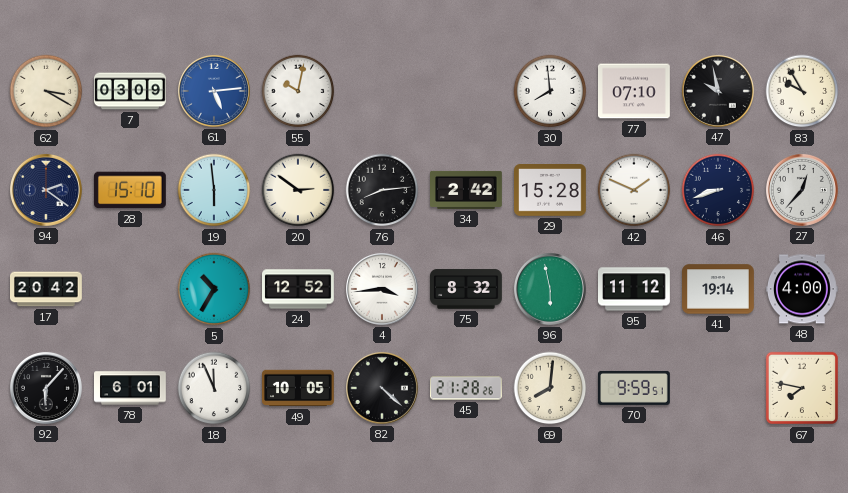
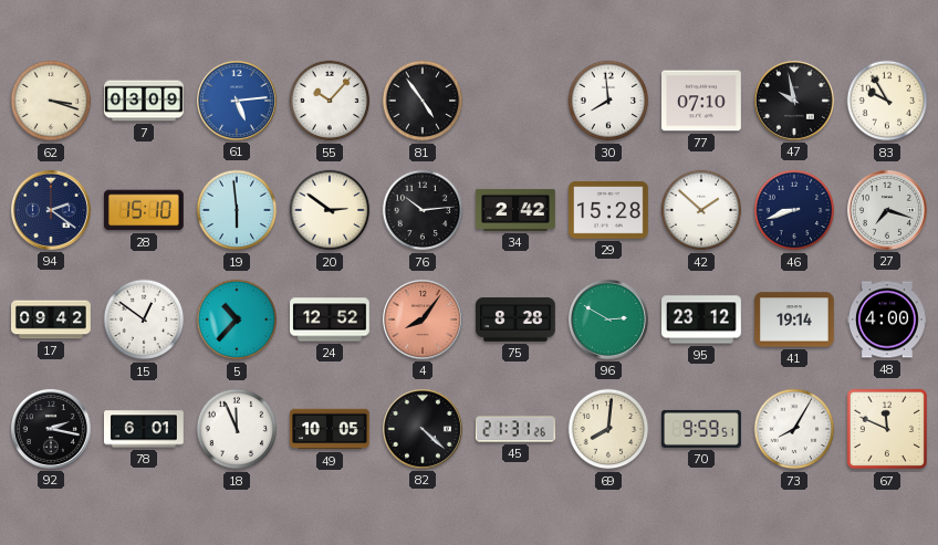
62: 3:20 -> 3:18 (51, 101)
55: 10:02 -> 10:07 (330, 101)
81: none -> 4:54 (423, 101)
76: 8:14 -> 10:14 (423, 210)
42: 1:49 -> 1:52 (701, 210)
27: 12:37 -> 7:18 (887, 210)
17: 20:42 -> 09:42 (52, 319)
15: none -> 12:51 (144, 319)
5: 10:35 -> 10:37 (237, 319)
4: 3:44 -> 8:06 (423, 319)
4 dial: white -> salmon (423, 319)
75: 8:32 -> 8:28 (517, 319)
96: 5:58 -> 2:50 (608, 319)
95: 11:12 -> 23:12 (702, 319)
92: 6:07 -> 2:17 (51, 429)
45: 21:28 -> 21:31 (515, 429)
73: none -> 8:05 (794, 429)
67: 7:47 -> 11:49 (887, 429)
